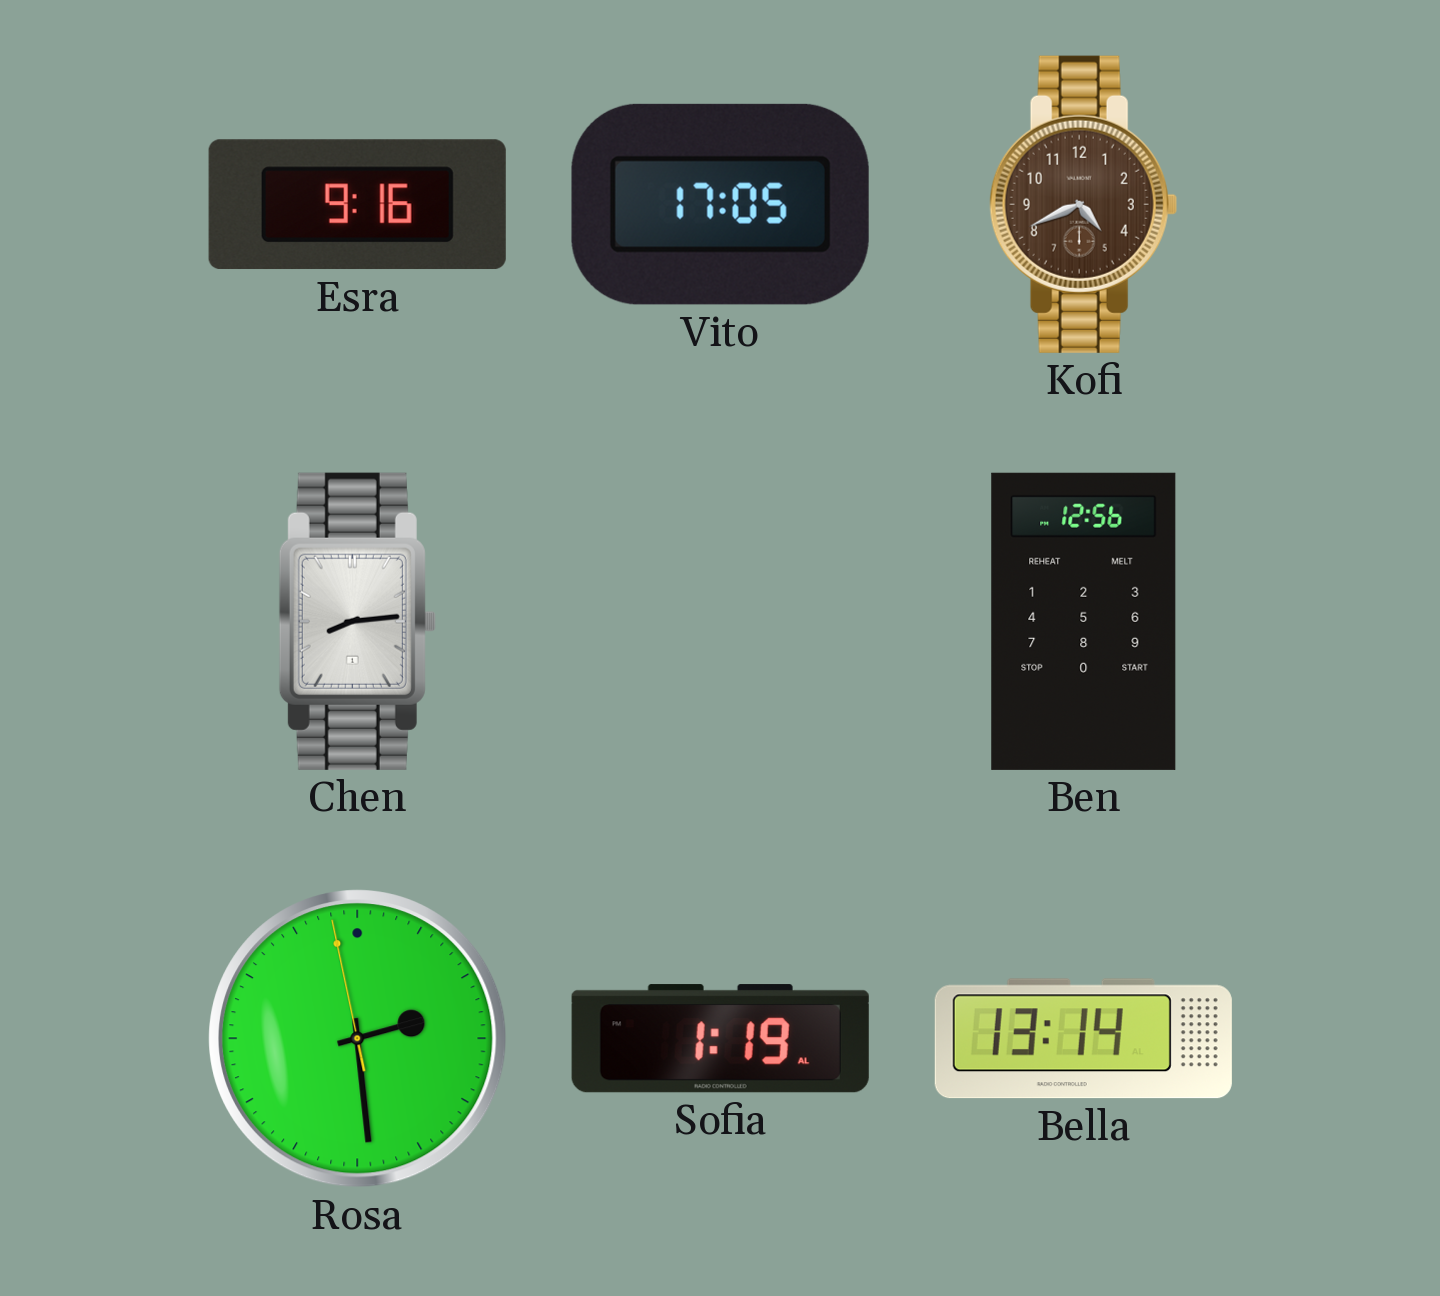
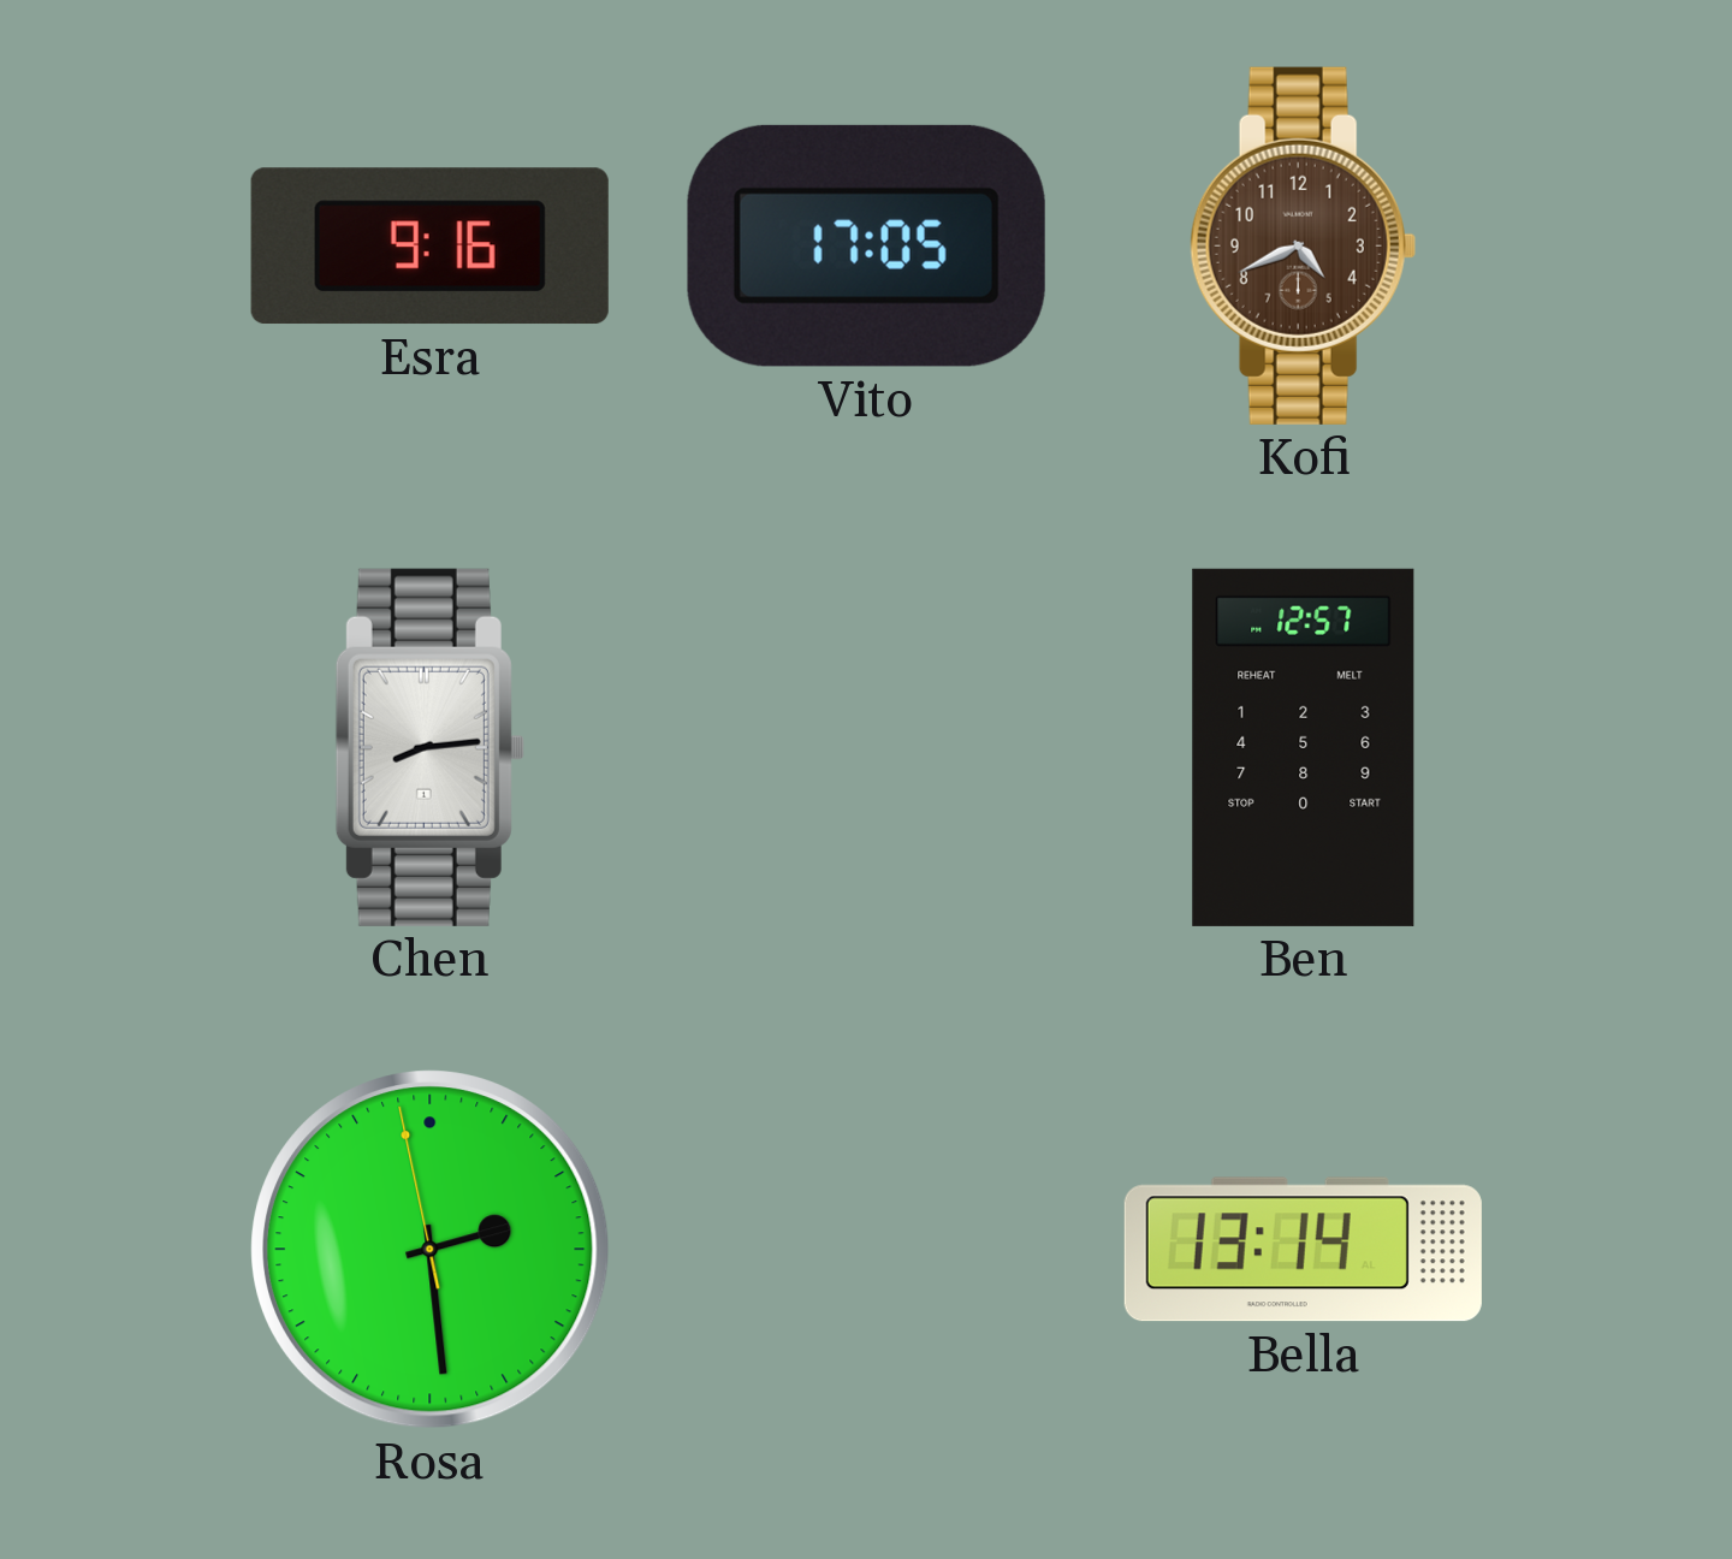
Ben: 12:56 -> 12:57 (1304, 747)
Sofia: 1:19 -> none (720, 1039)
